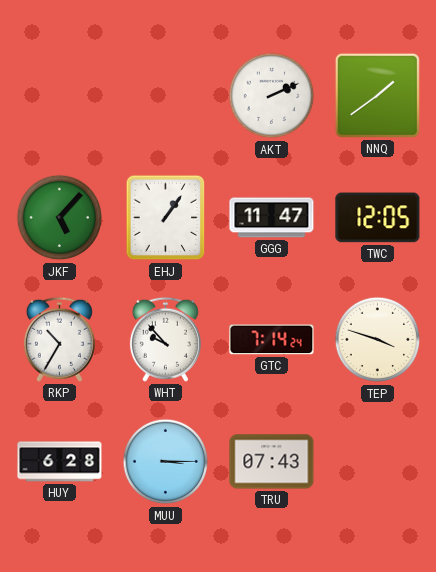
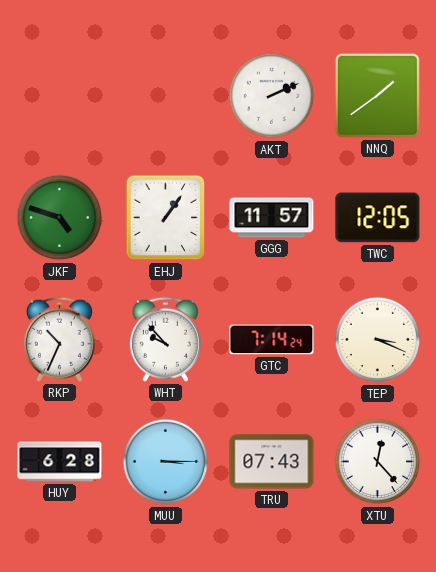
JKF: 5:07 -> 4:48 (60, 218)
GGG: 11:47 -> 11:57 (272, 218)
RKP: 10:35 -> 10:34 (59, 339)
TEP: 3:48 -> 3:19 (378, 340)
XTU: none -> 12:23 (378, 462)
